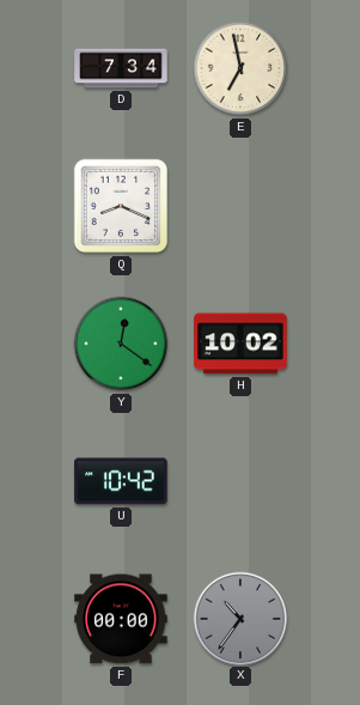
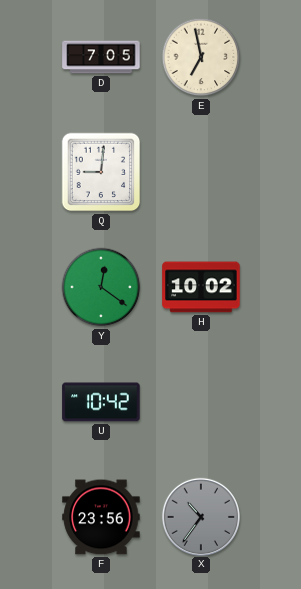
D: 7:34 -> 7:05 (101, 57)
Q: 8:19 -> 9:01 (101, 172)
F: 00:00 -> 23:56 (101, 517)
